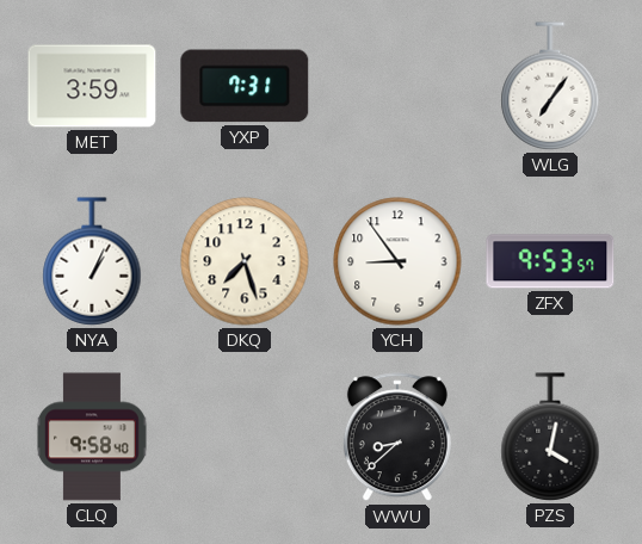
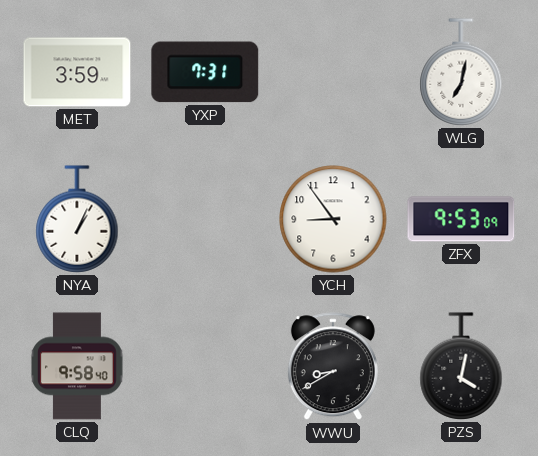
WLG: 7:06 -> 7:02 (461, 72)
DKQ: 7:27 -> none (245, 261)
ZFX: 9:53:57 -> 9:53:09 (461, 219)
WWU: 8:38 -> 8:40 (333, 367)
